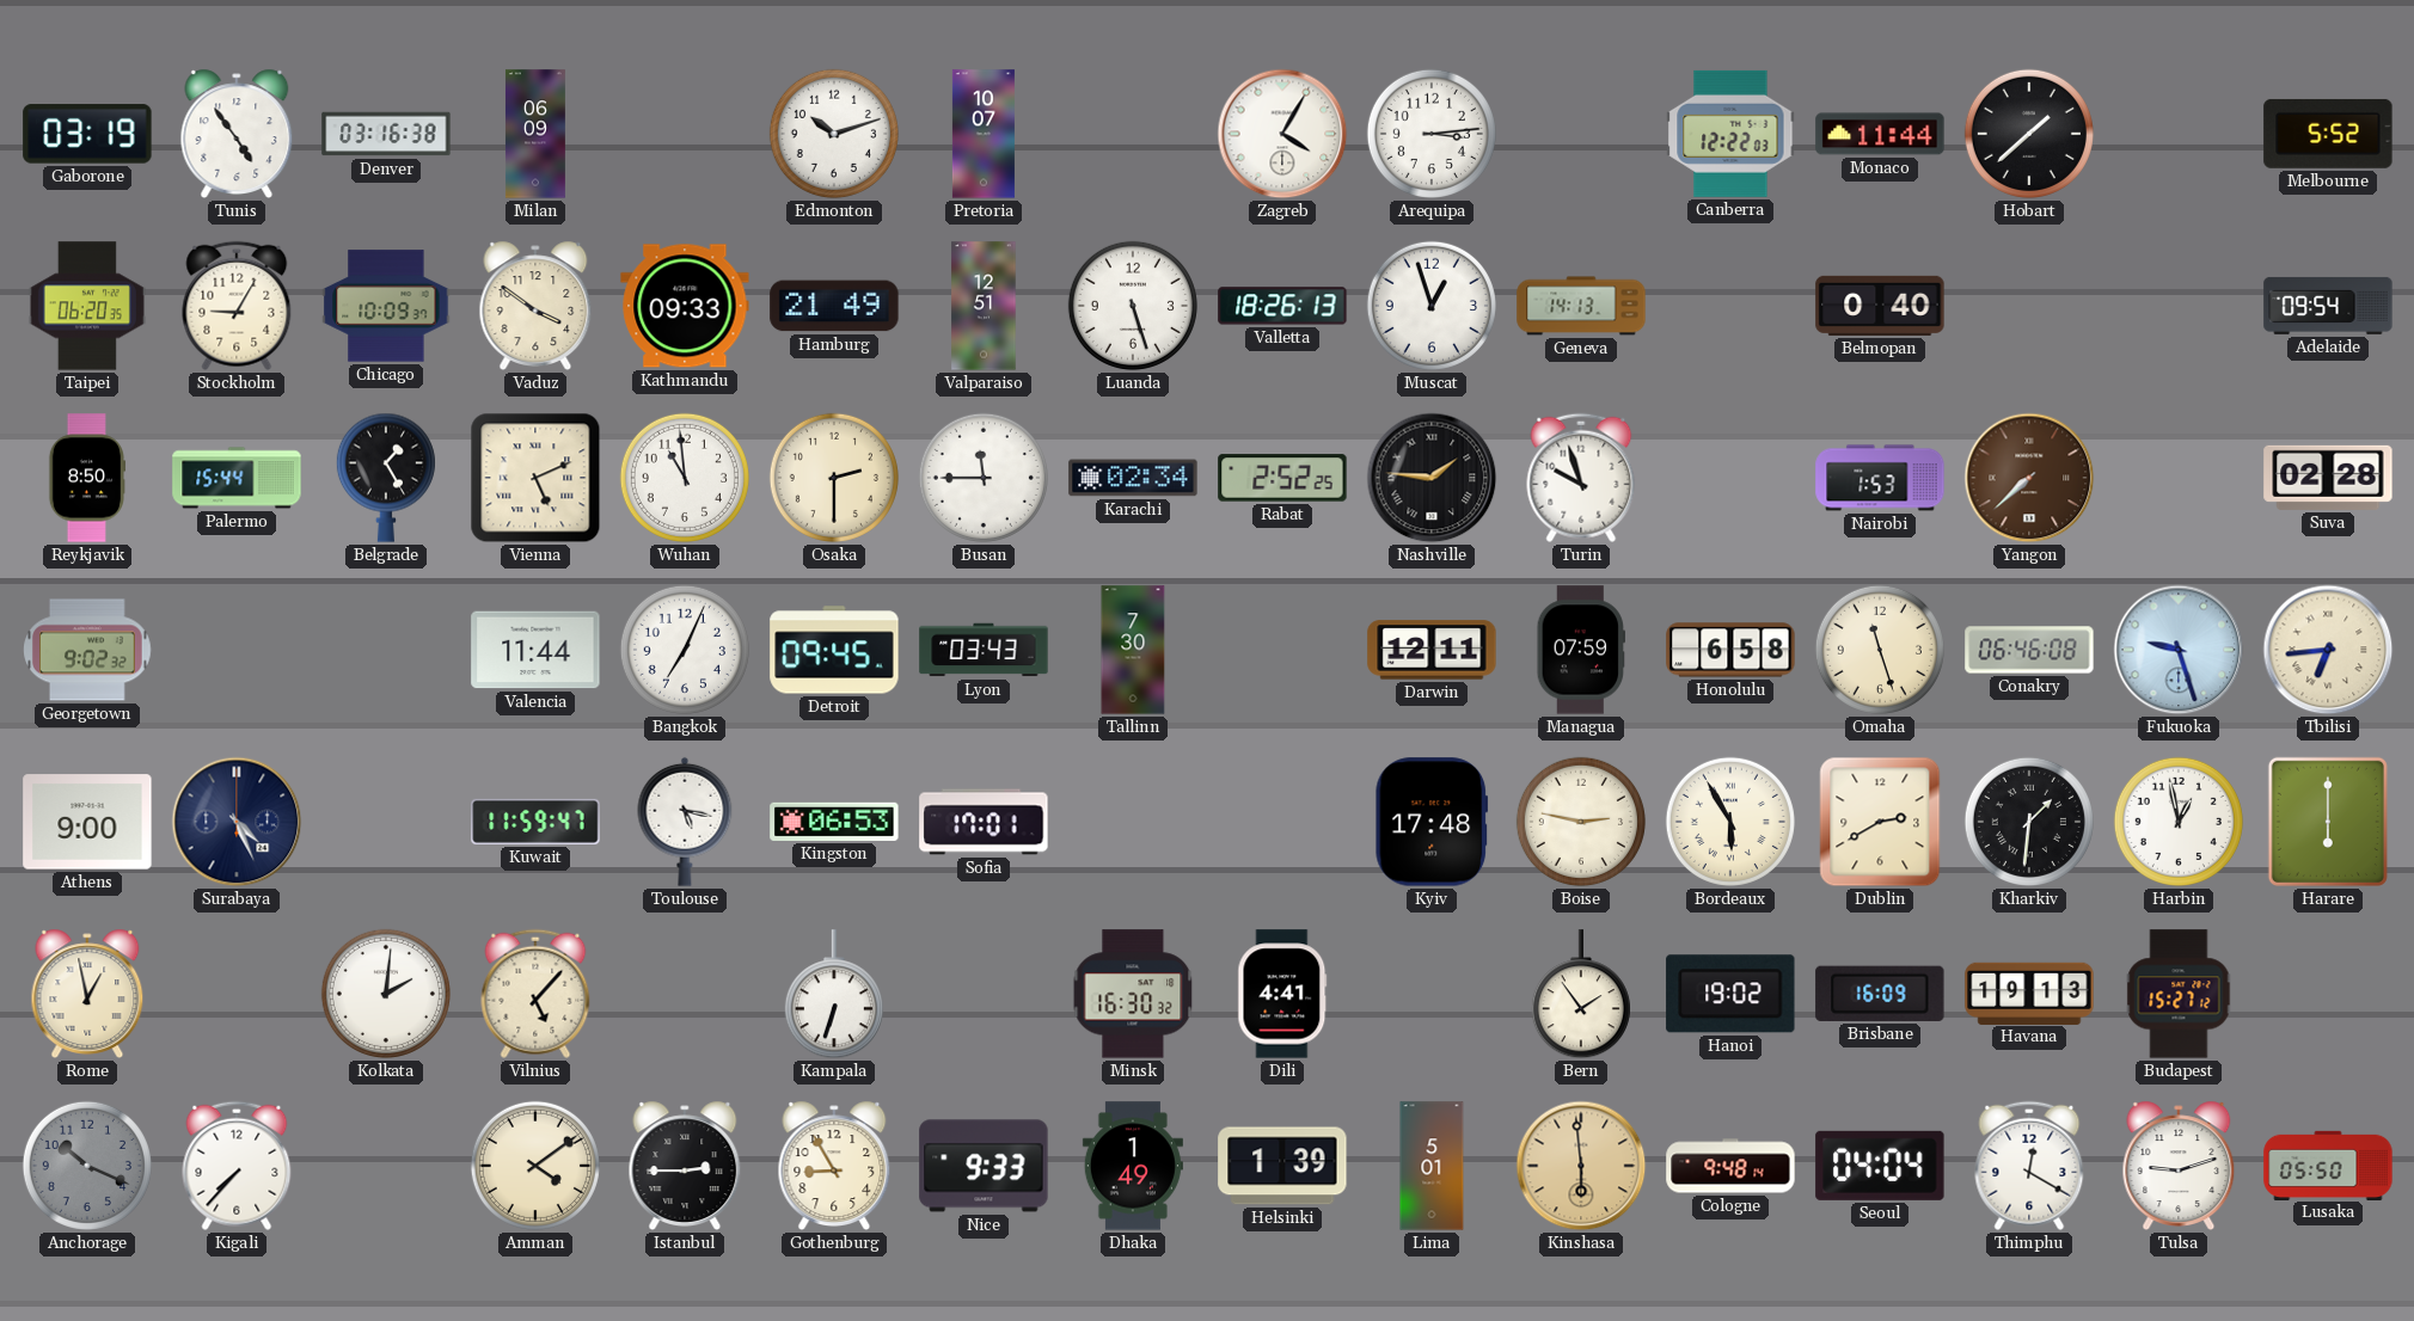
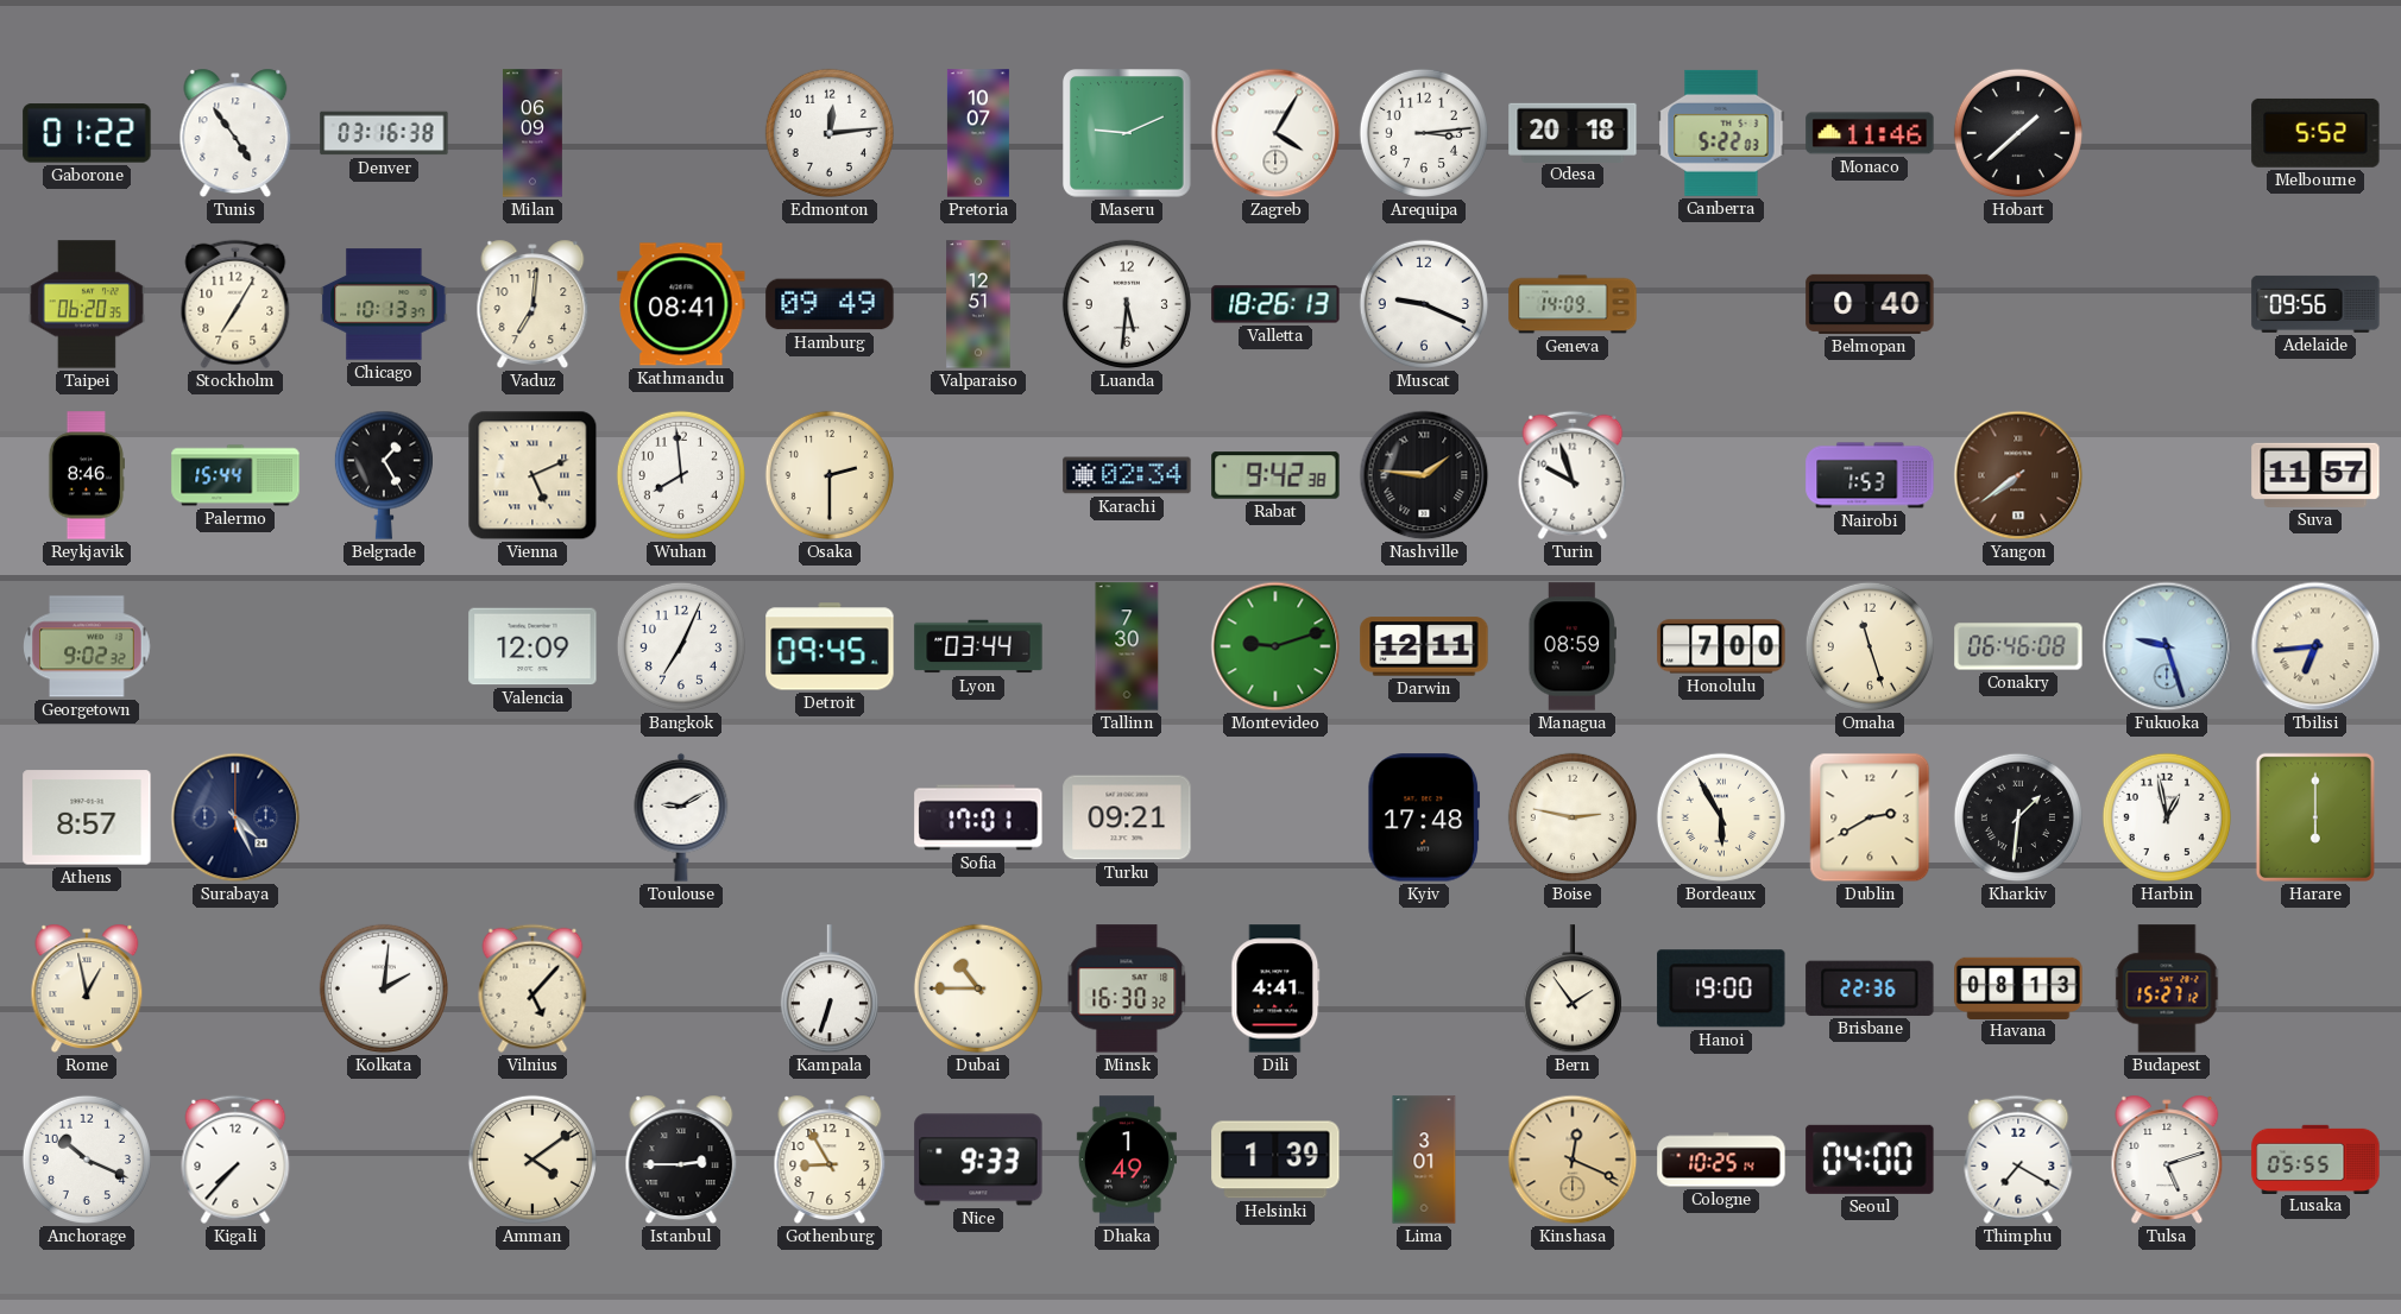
Gaborone: 03:19 -> 01:22 (87, 133)
Edmonton: 10:12 -> 12:14 (830, 133)
Maseru: none -> 9:11 (1127, 133)
Odesa: none -> 20:18 (1573, 132)
Canberra: 12:22 -> 5:22 (1721, 133)
Monaco: 11:44 -> 11:46 (1870, 133)
Stockholm: 9:05 -> 7:05 (235, 304)
Chicago: 10:09 -> 10:13 (384, 304)
Vaduz: 3:51 -> 7:01 (532, 304)
Kathmandu: 09:33 -> 08:41 (681, 304)
Hamburg: 21:49 -> 09:49 (830, 304)
Luanda: 5:27 -> 5:31 (1127, 304)
Muscat: 12:57 -> 9:19 (1424, 304)
Geneva: 14:13 -> 14:09 (1573, 304)
Adelaide: 09:54 -> 09:56 (2315, 304)
Reykjavik: 8:50 -> 8:46 (86, 475)
Wuhan: 10:59 -> 7:59 (681, 475)
Busan: 11:45 -> none (984, 478)
Rabat: 2:52 -> 9:42 (1275, 475)
Yangon: 7:38 -> 7:39 (2018, 475)
Suva: 02:28 -> 11:57 (2315, 475)
Valencia: 11:44 -> 12:09 (532, 646)
Lyon: 03:43 -> 03:44 (978, 646)
Montevideo: none -> 9:12 (1275, 646)
Managua: 07:59 -> 08:59 (1571, 646)
Honolulu: 6:58 -> 7:00 (1721, 646)
Athens: 9:00 -> 8:57 (87, 817)
Kuwait: 11:59 -> none (535, 822)
Toulouse: 5:17 -> 9:10 (681, 817)
Kingston: 06:53 -> none (834, 822)
Turku: none -> 09:21 (1127, 817)
Dubai: none -> 10:45 (978, 988)
Hanoi: 19:02 -> 19:00 (1721, 988)
Brisbane: 16:09 -> 22:36 (1870, 988)
Havana: 19:13 -> 08:13 (2018, 987)
Anchorage dial: grey -> white (87, 1160)
Lima: 5:01 -> 3:01 (1424, 1160)
Kinshasa: 5:59 -> 12:19 (1573, 1160)
Cologne: 9:48 -> 10:25 (1721, 1160)
Seoul: 04:04 -> 04:00 (1870, 1160)
Thimphu: 12:20 -> 7:20 (2018, 1160)
Tulsa: 9:12 -> 5:12 (2167, 1160)
Lusaka: 05:50 -> 05:55 (2315, 1158)
